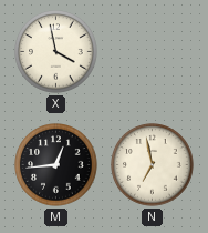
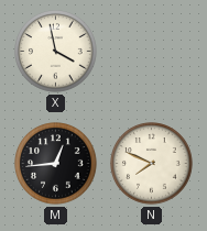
N: 6:58 -> 7:49 (152, 164)
